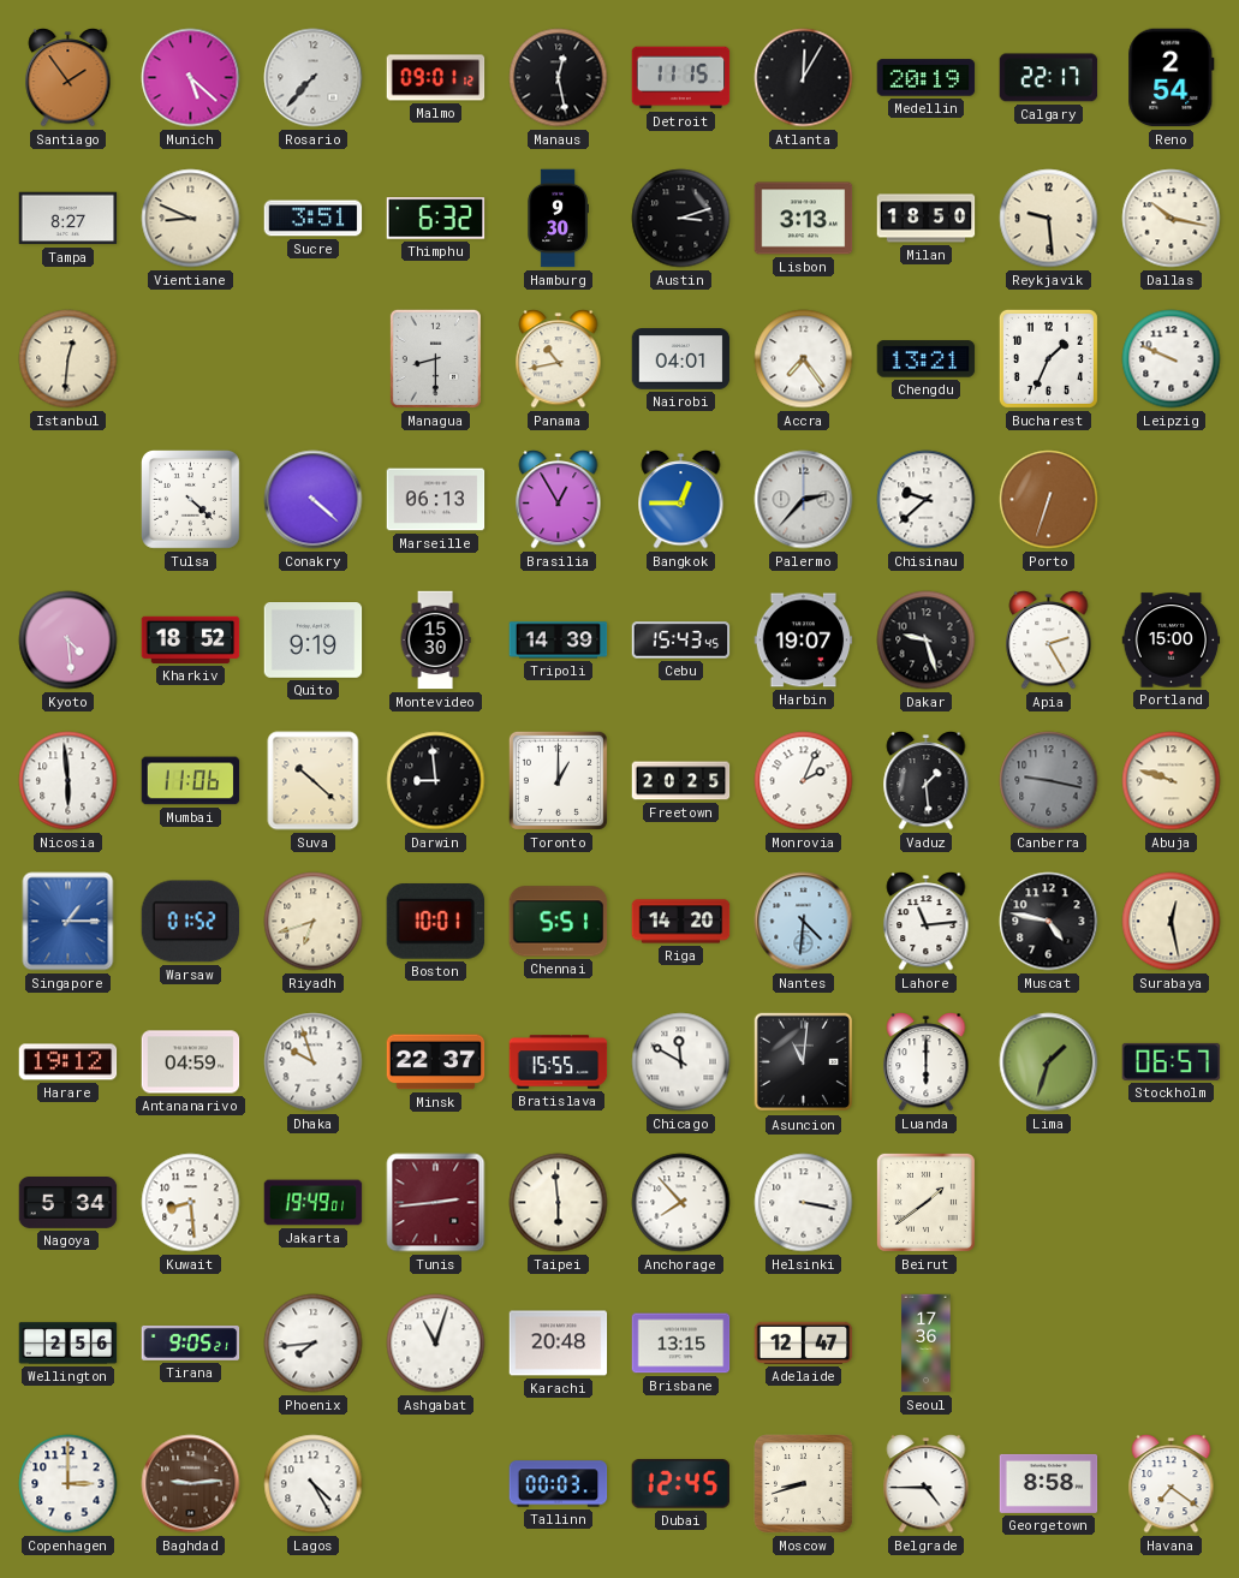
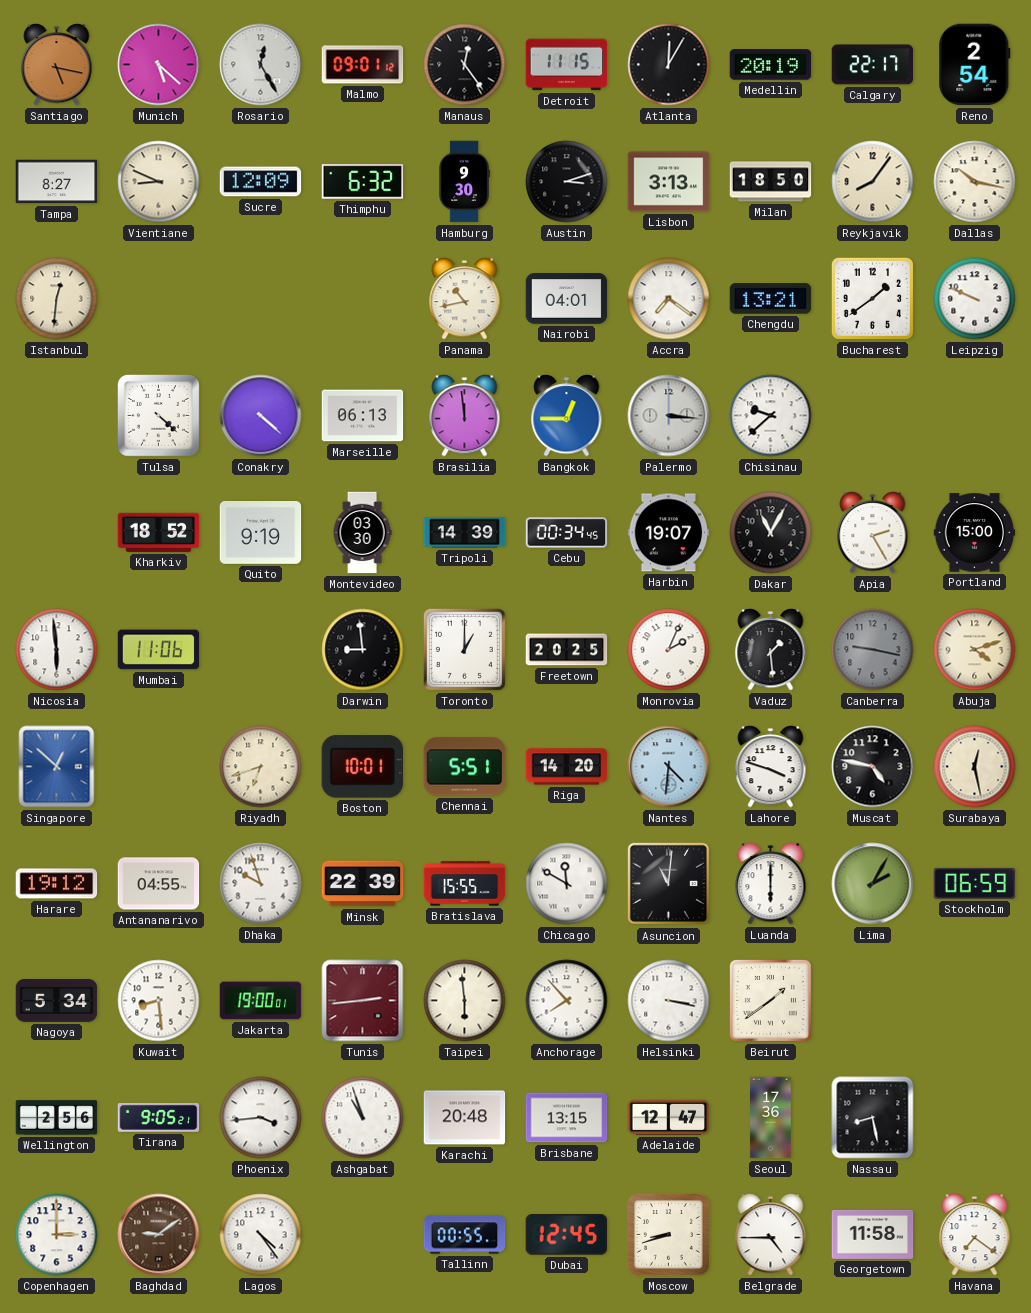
Santiago: 1:54 -> 5:17 (57, 65)
Rosario: 7:37 -> 12:25 (261, 65)
Manaus: 12:28 -> 12:24 (465, 65)
Sucre: 3:51 -> 12:09 (261, 182)
Reykjavik: 9:29 -> 8:06 (873, 182)
Managua: 8:30 -> none (435, 358)
Accra: 7:24 -> 7:21 (669, 299)
Bucharest: 1:34 -> 1:39 (872, 298)
Brasilia: 12:55 -> 11:59 (465, 416)
Palermo: 2:37 -> 3:16 (669, 416)
Porto: 6:33 -> none (1049, 500)
Kyoto: 4:29 -> none (68, 641)
Montevideo: 15:30 -> 03:30 (362, 533)
Cebu: 15:43 -> 00:34 (567, 533)
Dakar: 9:27 -> 11:05 (771, 533)
Suva: 10:22 -> none (314, 781)
Abuja: 9:48 -> 4:12 (975, 650)
Singapore: 1:15 -> 12:52 (57, 767)
Warsaw: 01:52 -> none (191, 922)
Lahore: 11:14 -> 3:48 (771, 767)
Antananarivo: 04:59 -> 04:55 (159, 884)
Minsk: 22:37 -> 22:39 (363, 884)
Lima: 1:33 -> 2:05 (873, 884)
Stockholm: 06:57 -> 06:59 (975, 883)
Jakarta: 19:49 -> 19:00 (261, 1001)
Phoenix: 7:44 -> 3:44 (261, 1118)
Ashgabat: 11:03 -> 10:57 (363, 1118)
Nassau: none -> 8:28 (873, 1118)
Baghdad: 9:14 -> 9:09 (159, 1235)
Lagos: 4:25 -> 4:24 (261, 1235)
Tallinn: 00:03 -> 00:55 (465, 1235)
Georgetown: 8:58 -> 11:58 (873, 1234)
